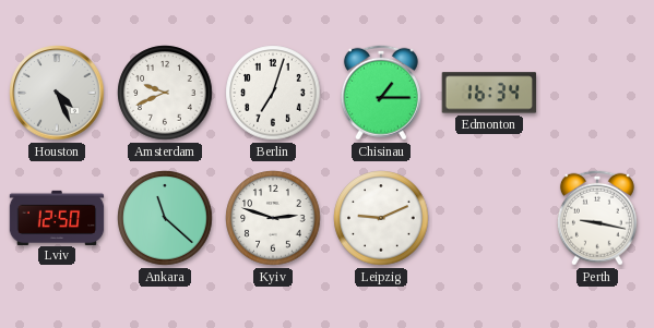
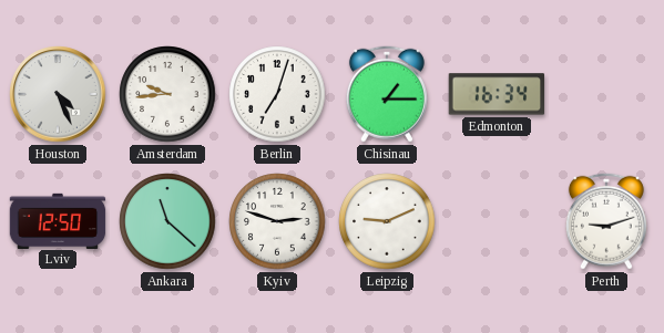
Amsterdam: 9:41 -> 9:44 (167, 94)
Perth: 9:17 -> 9:12 (606, 221)
